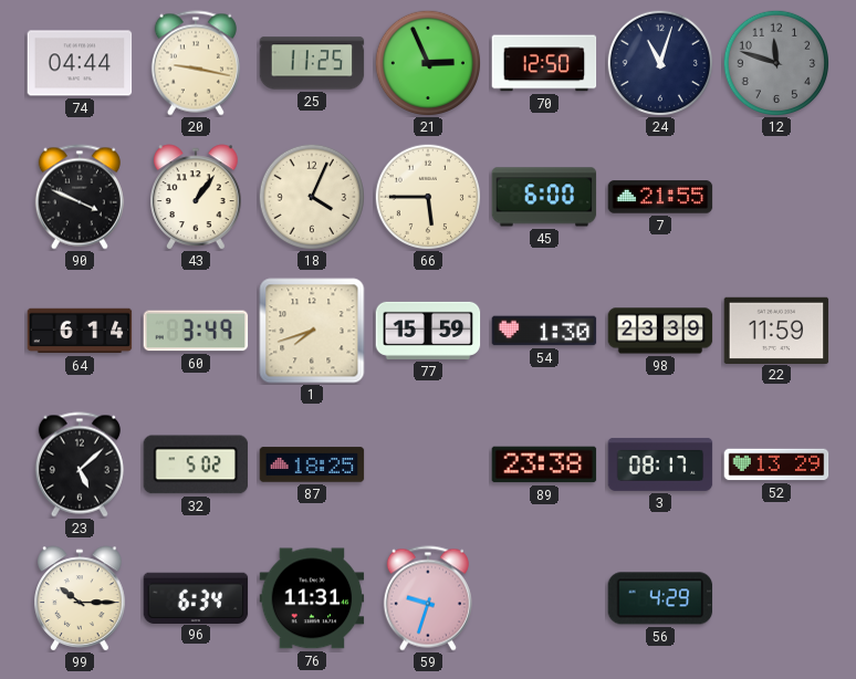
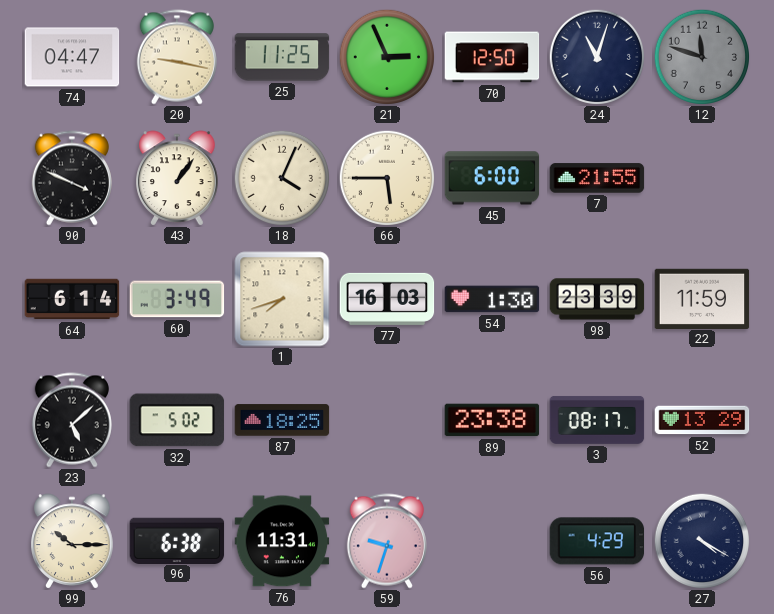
74: 04:44 -> 04:47 (72, 57)
77: 15:59 -> 16:03 (387, 299)
96: 6:34 -> 6:38 (177, 540)
27: none -> 4:20 (702, 541)
